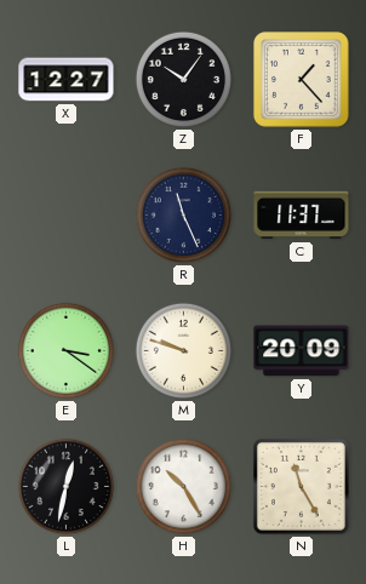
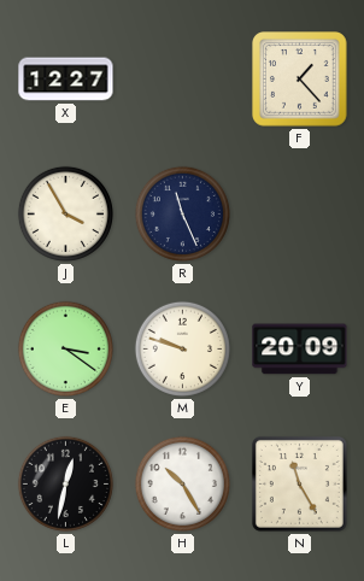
Z: 10:06 -> none (183, 79)
J: none -> 3:55 (65, 213)
C: 11:37 -> none (302, 216)
